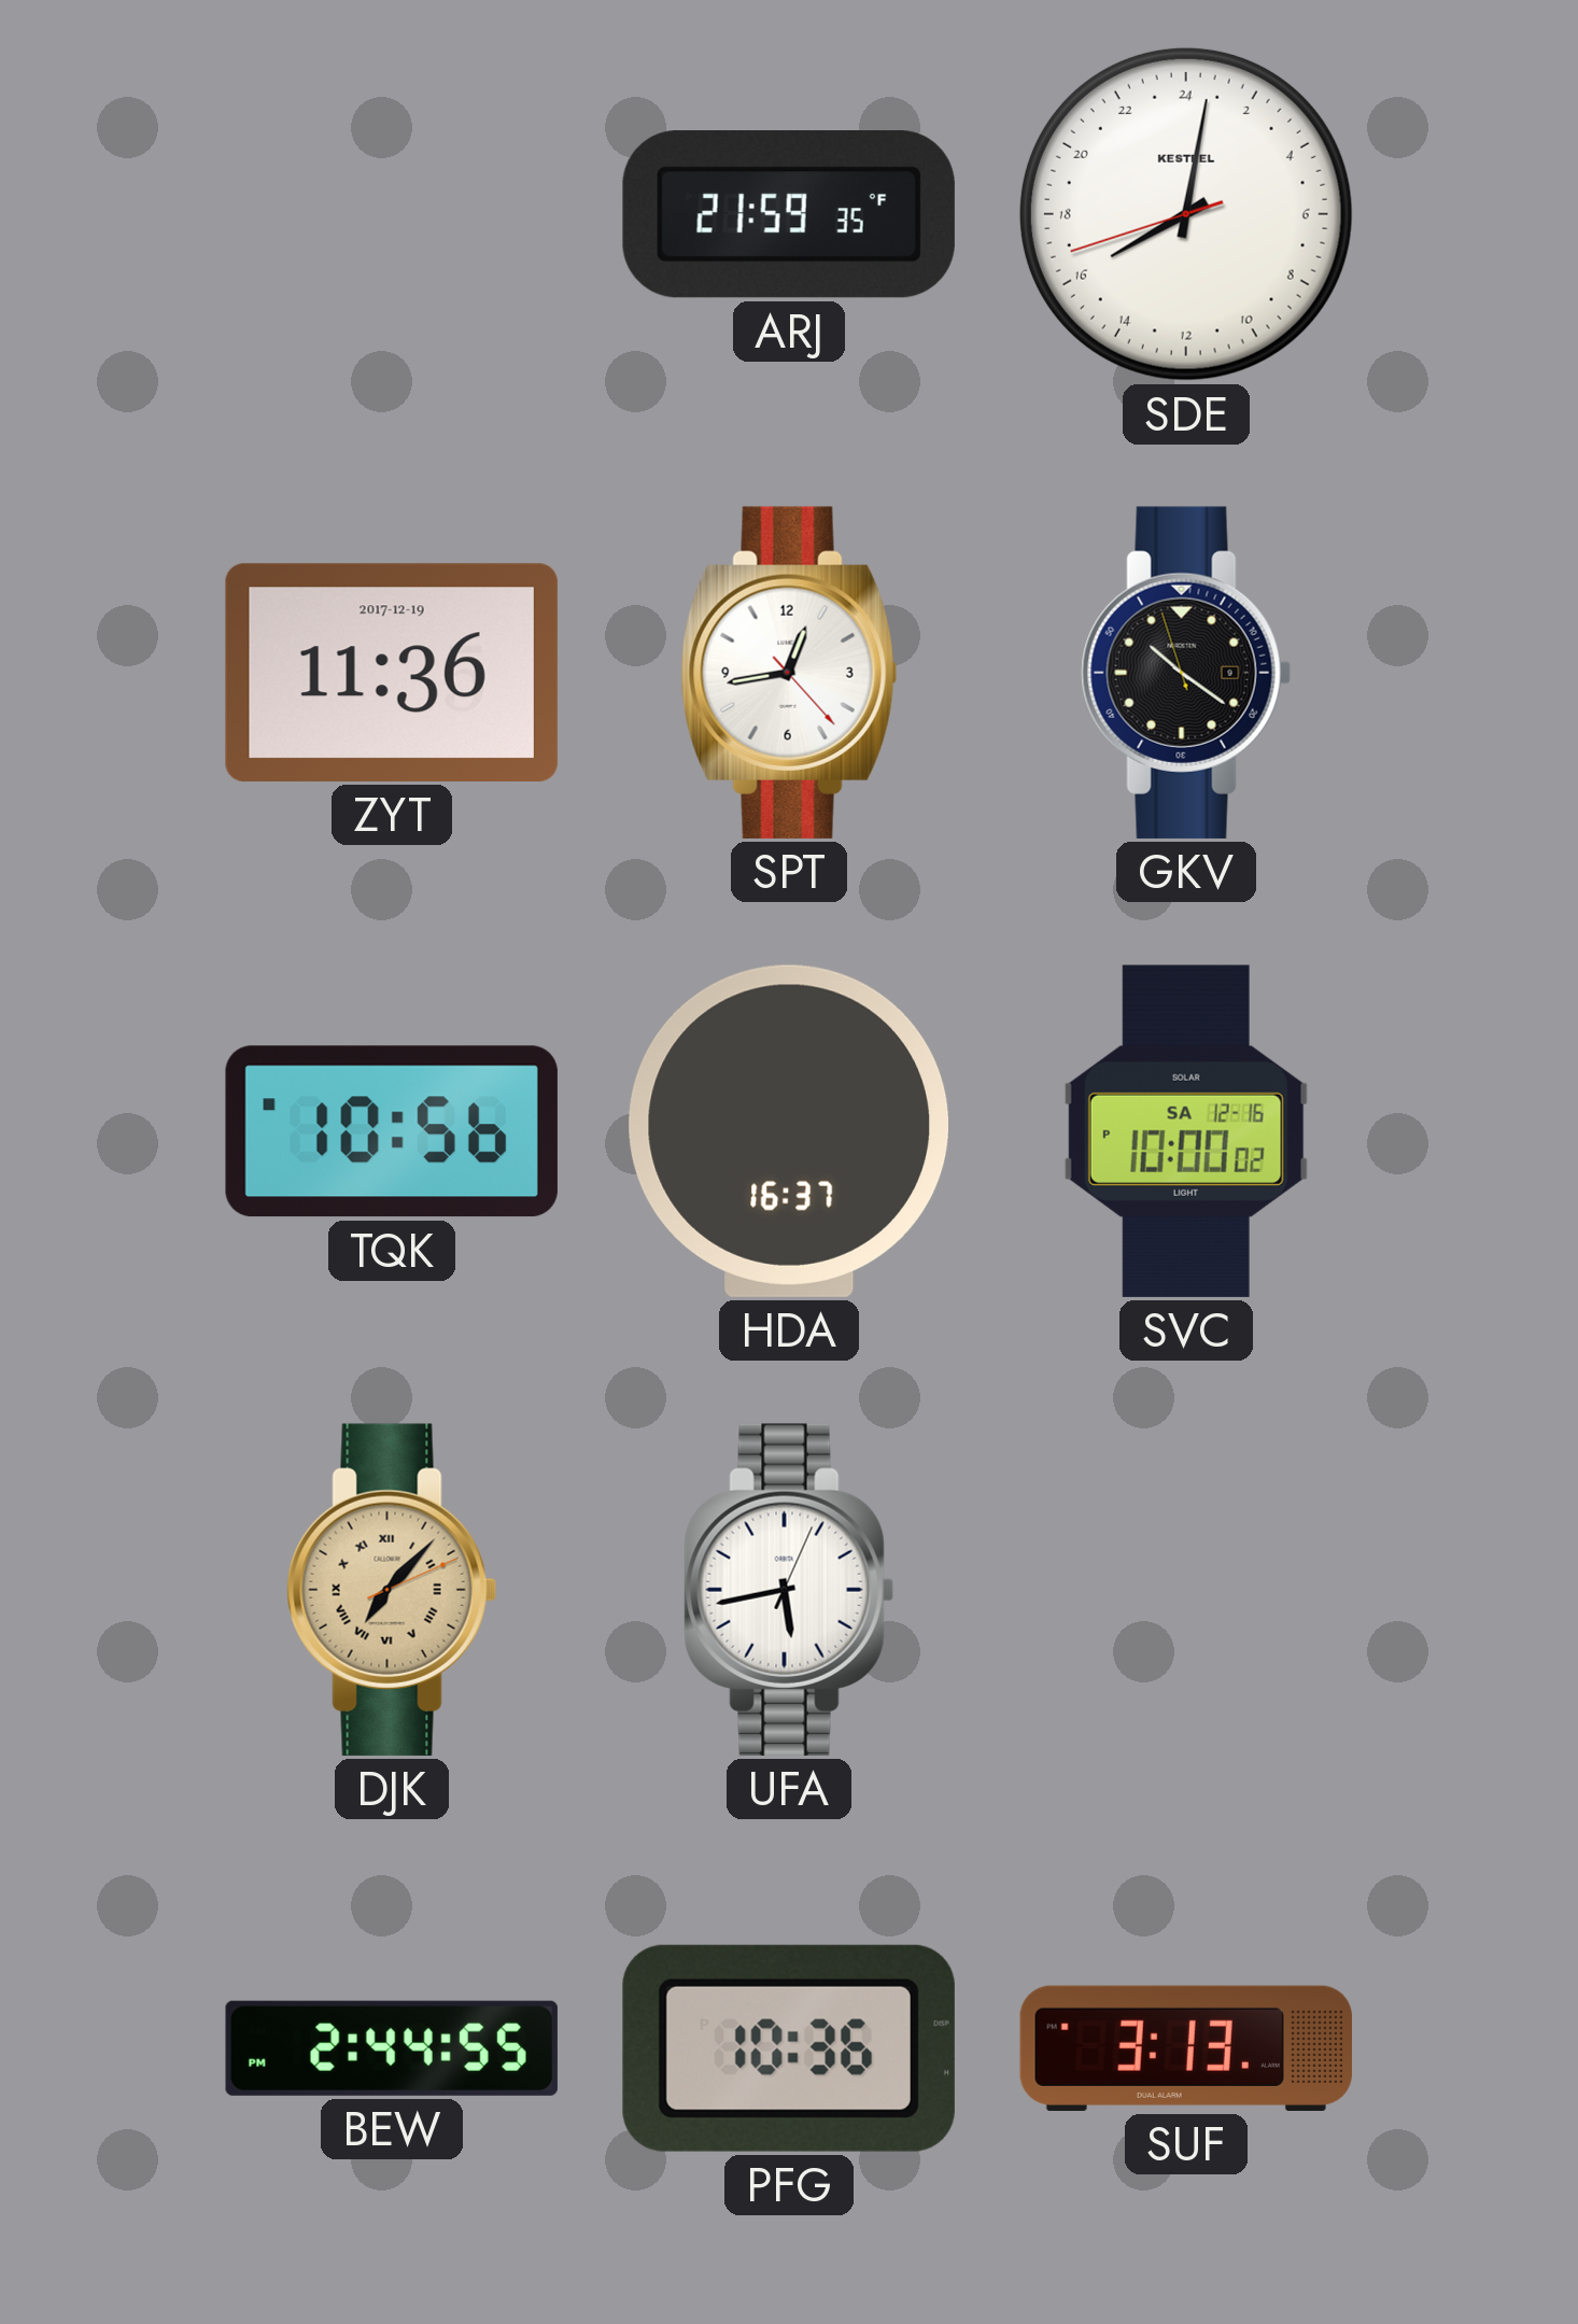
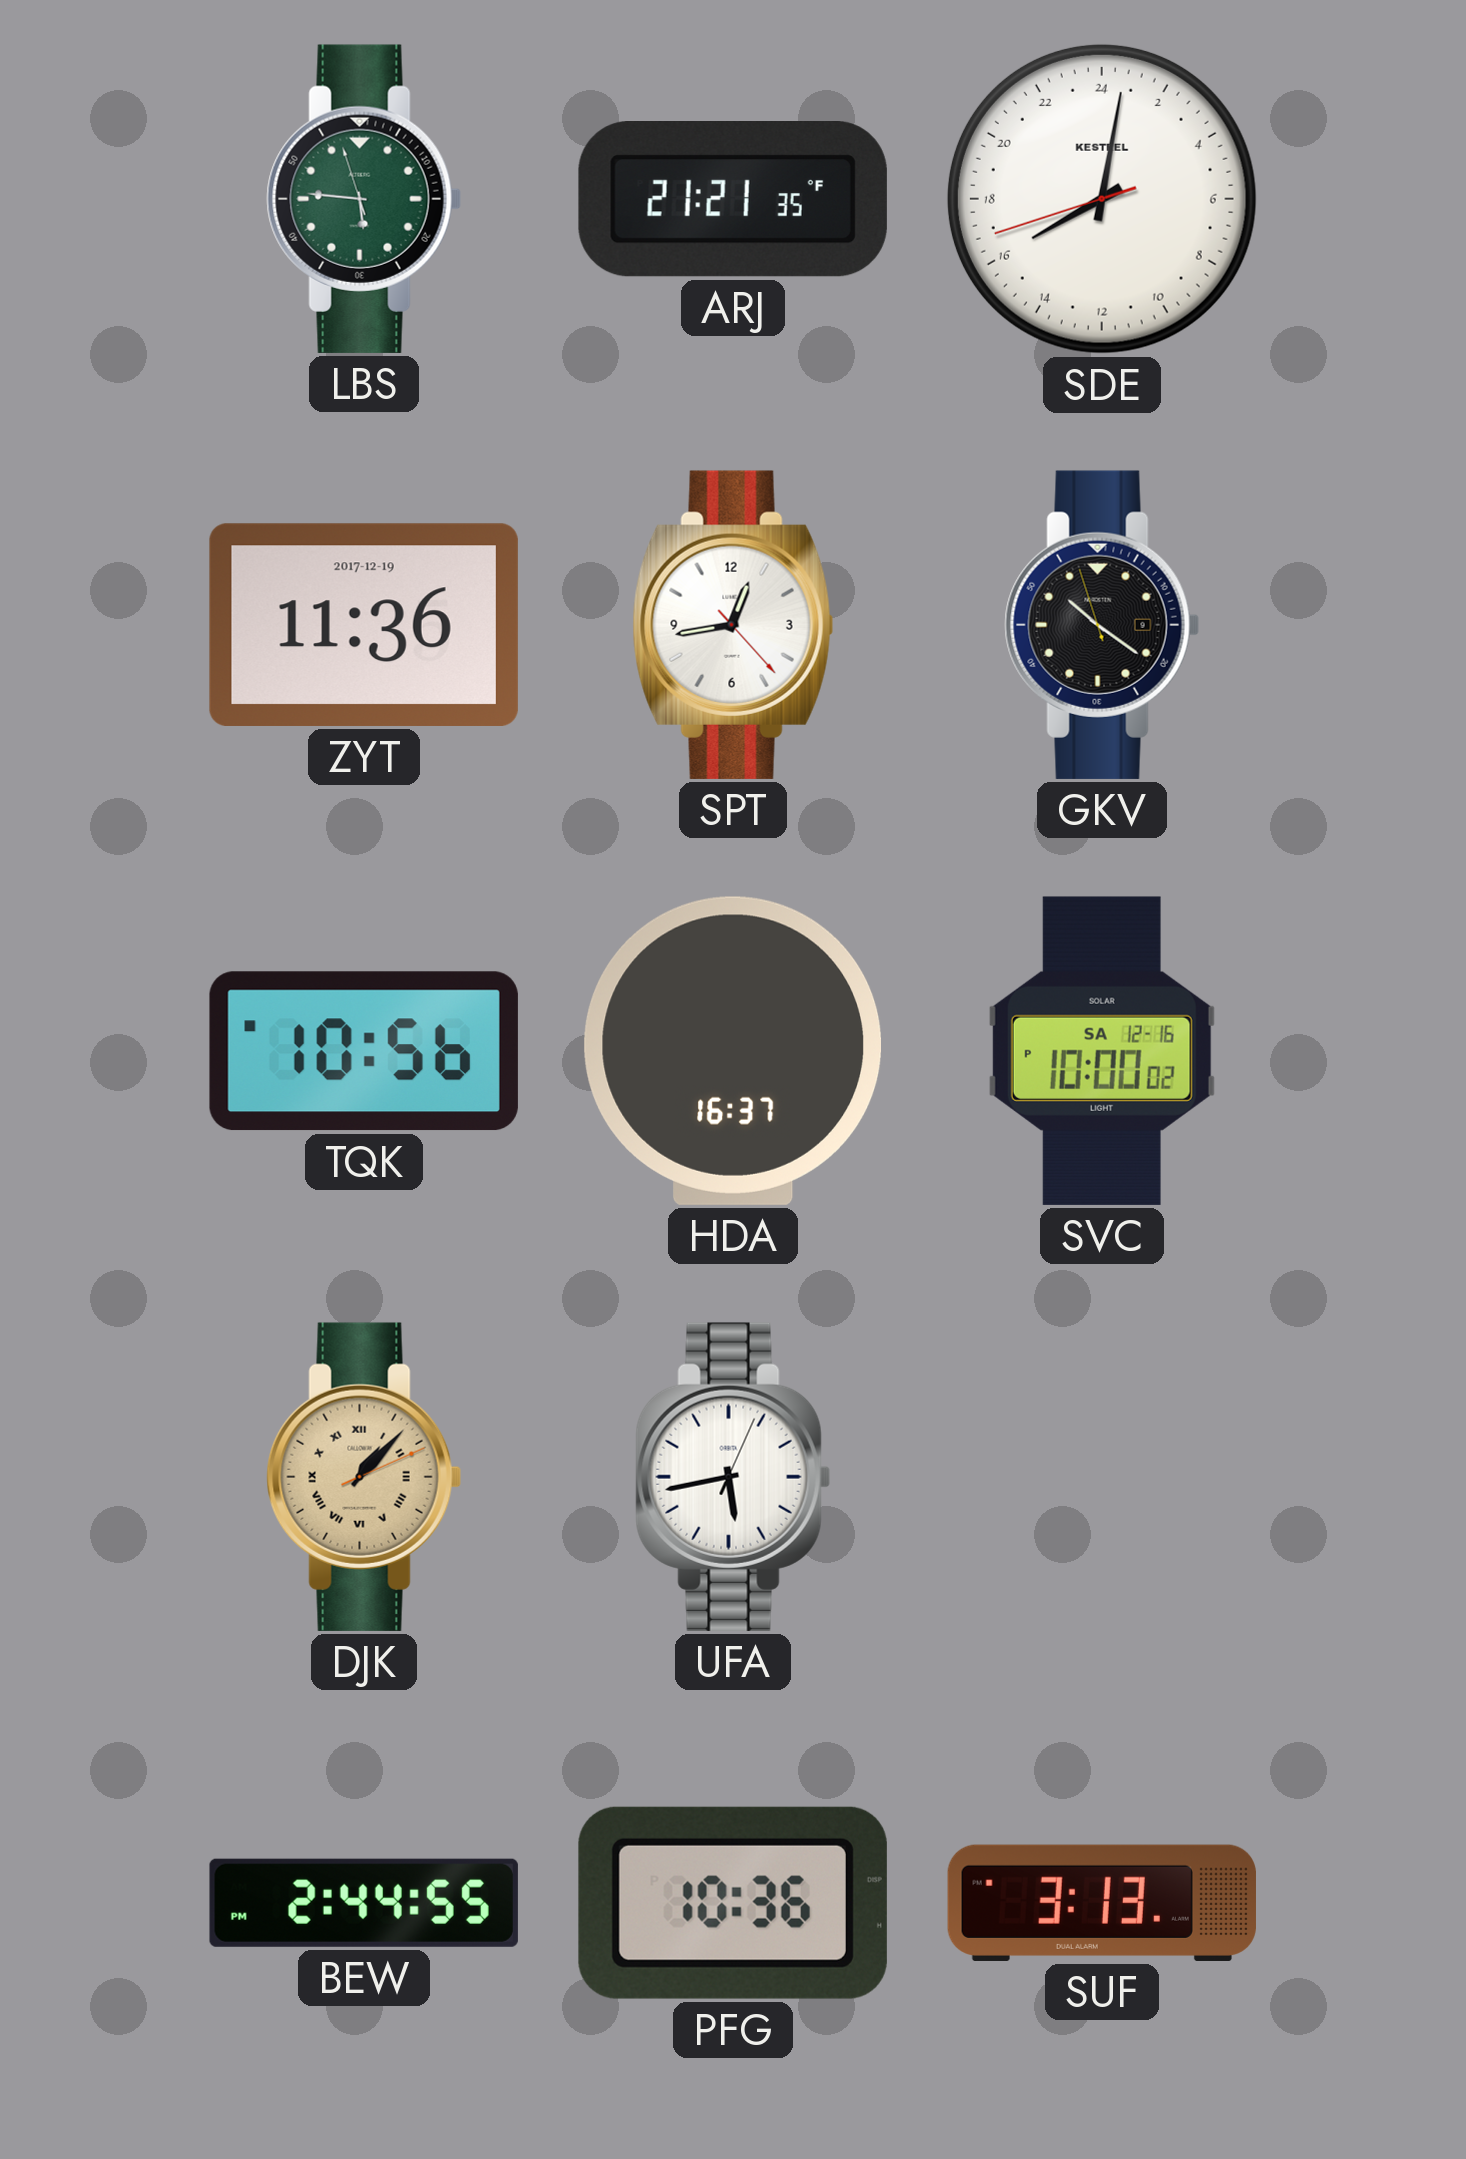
LBS: none -> 5:45 (364, 199)
ARJ: 21:59 -> 21:21 (733, 200)
DJK: 7:07 -> 1:07 (364, 1477)
